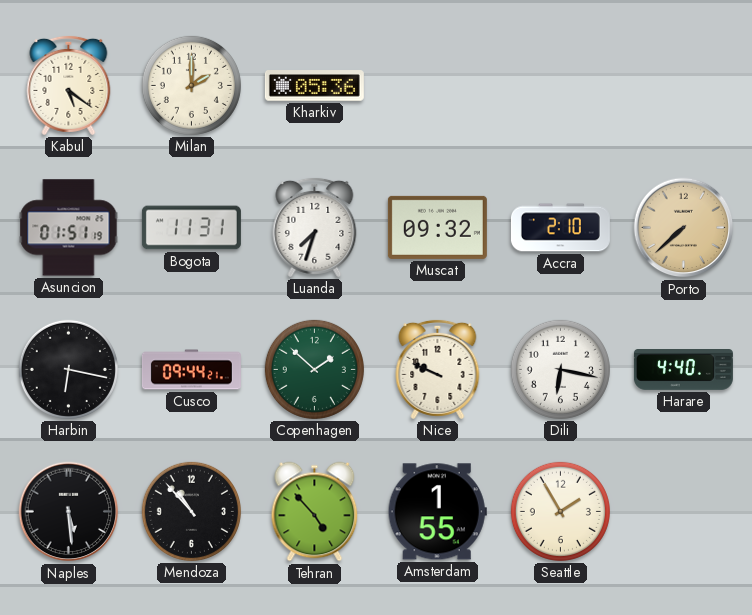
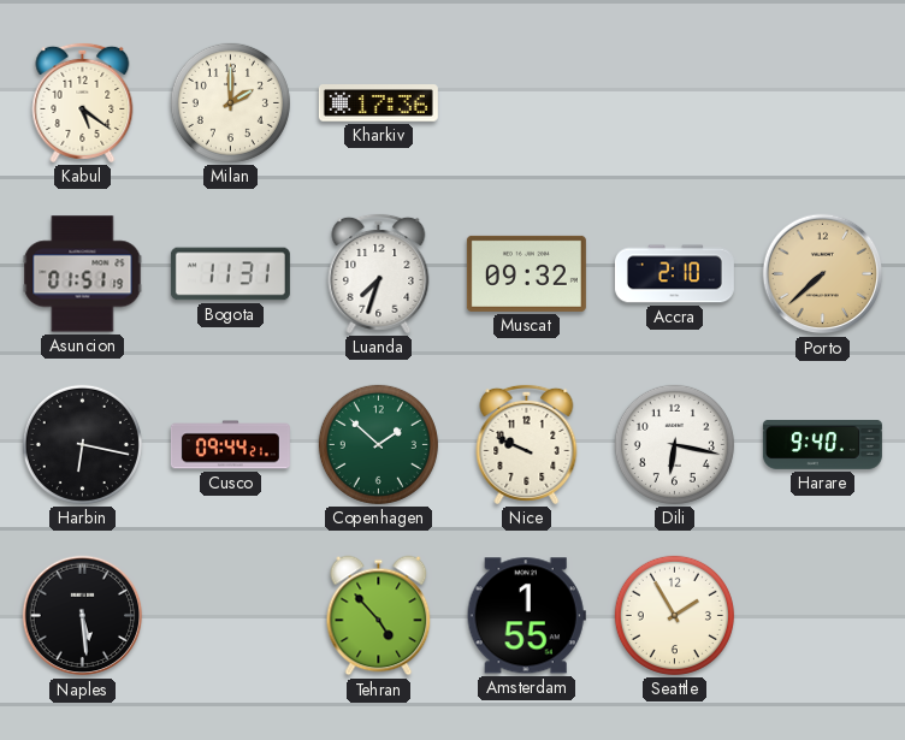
Kharkiv: 05:36 -> 17:36 (378, 103)
Harare: 4:40 -> 9:40 (822, 445)
Mendoza: 10:53 -> none (191, 511)
